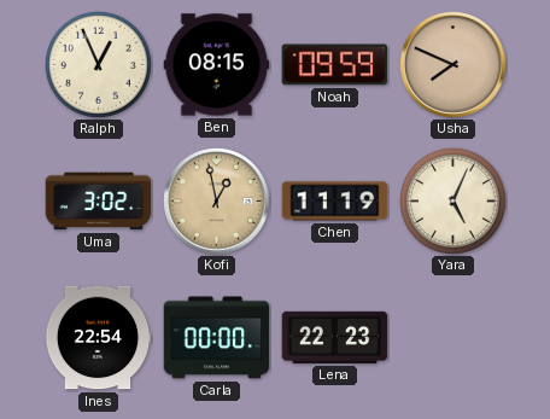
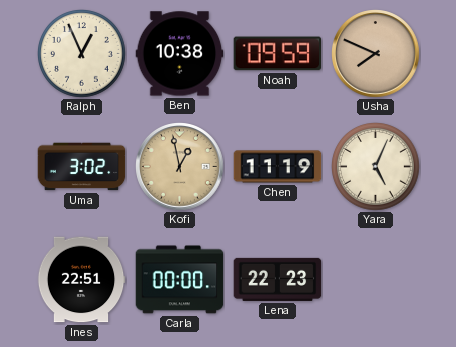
Ben: 08:15 -> 10:38 (180, 54)
Ines: 22:54 -> 22:51 (81, 280)
